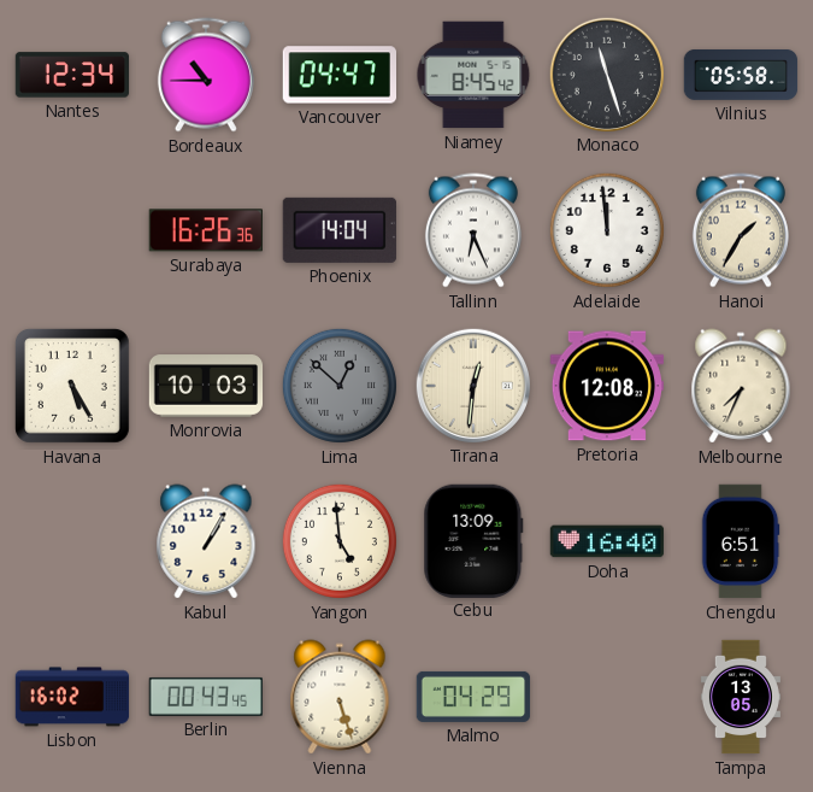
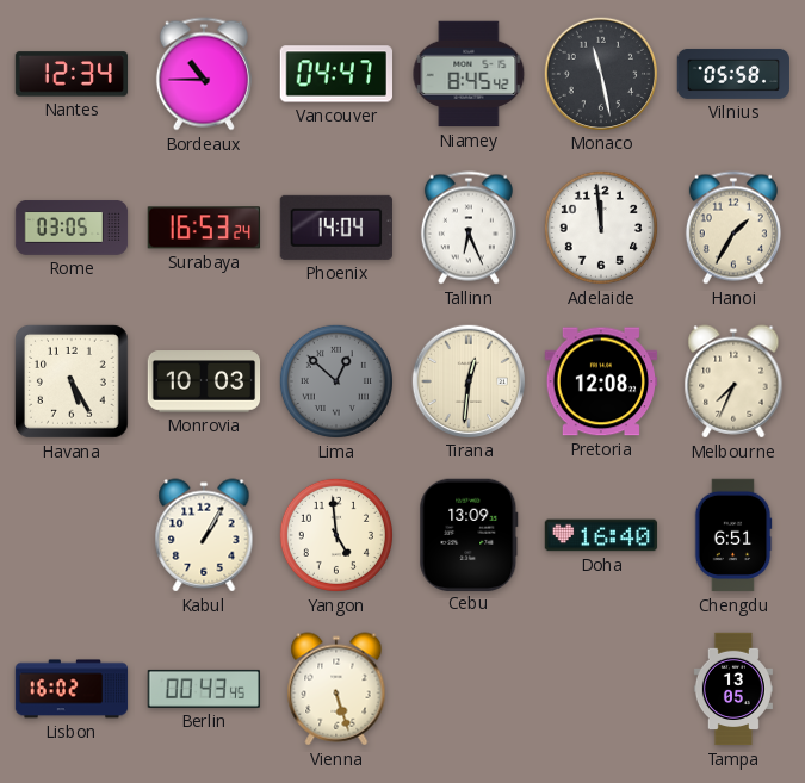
Monaco: 11:27 -> 11:28 (600, 73)
Rome: none -> 03:05 (72, 229)
Surabaya: 16:26 -> 16:53 (204, 228)
Malmo: 04:29 -> none (473, 697)
